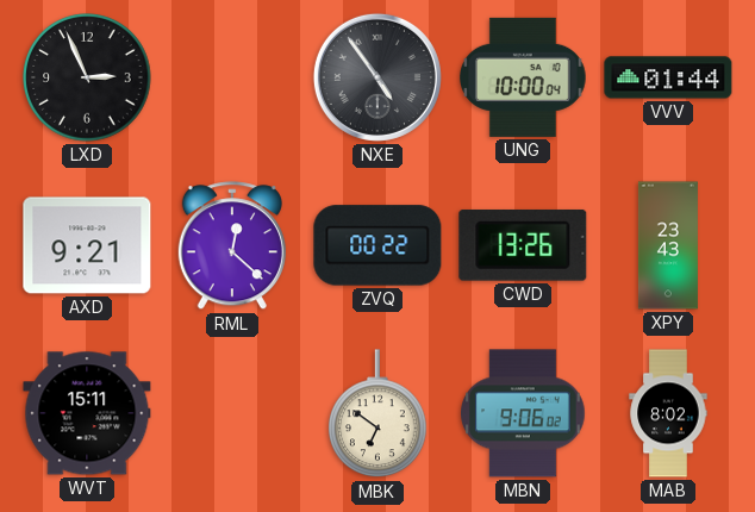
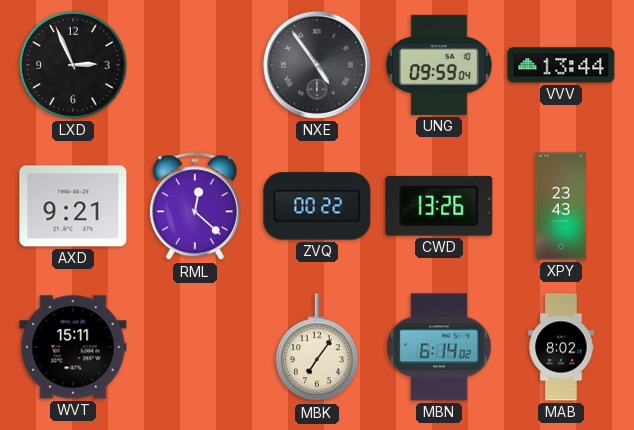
UNG: 10:00 -> 09:59 (439, 65)
VVV: 01:44 -> 13:44 (561, 65)
MBK: 6:51 -> 7:06 (317, 348)
MBN: 9:06 -> 6:14 (439, 347)
